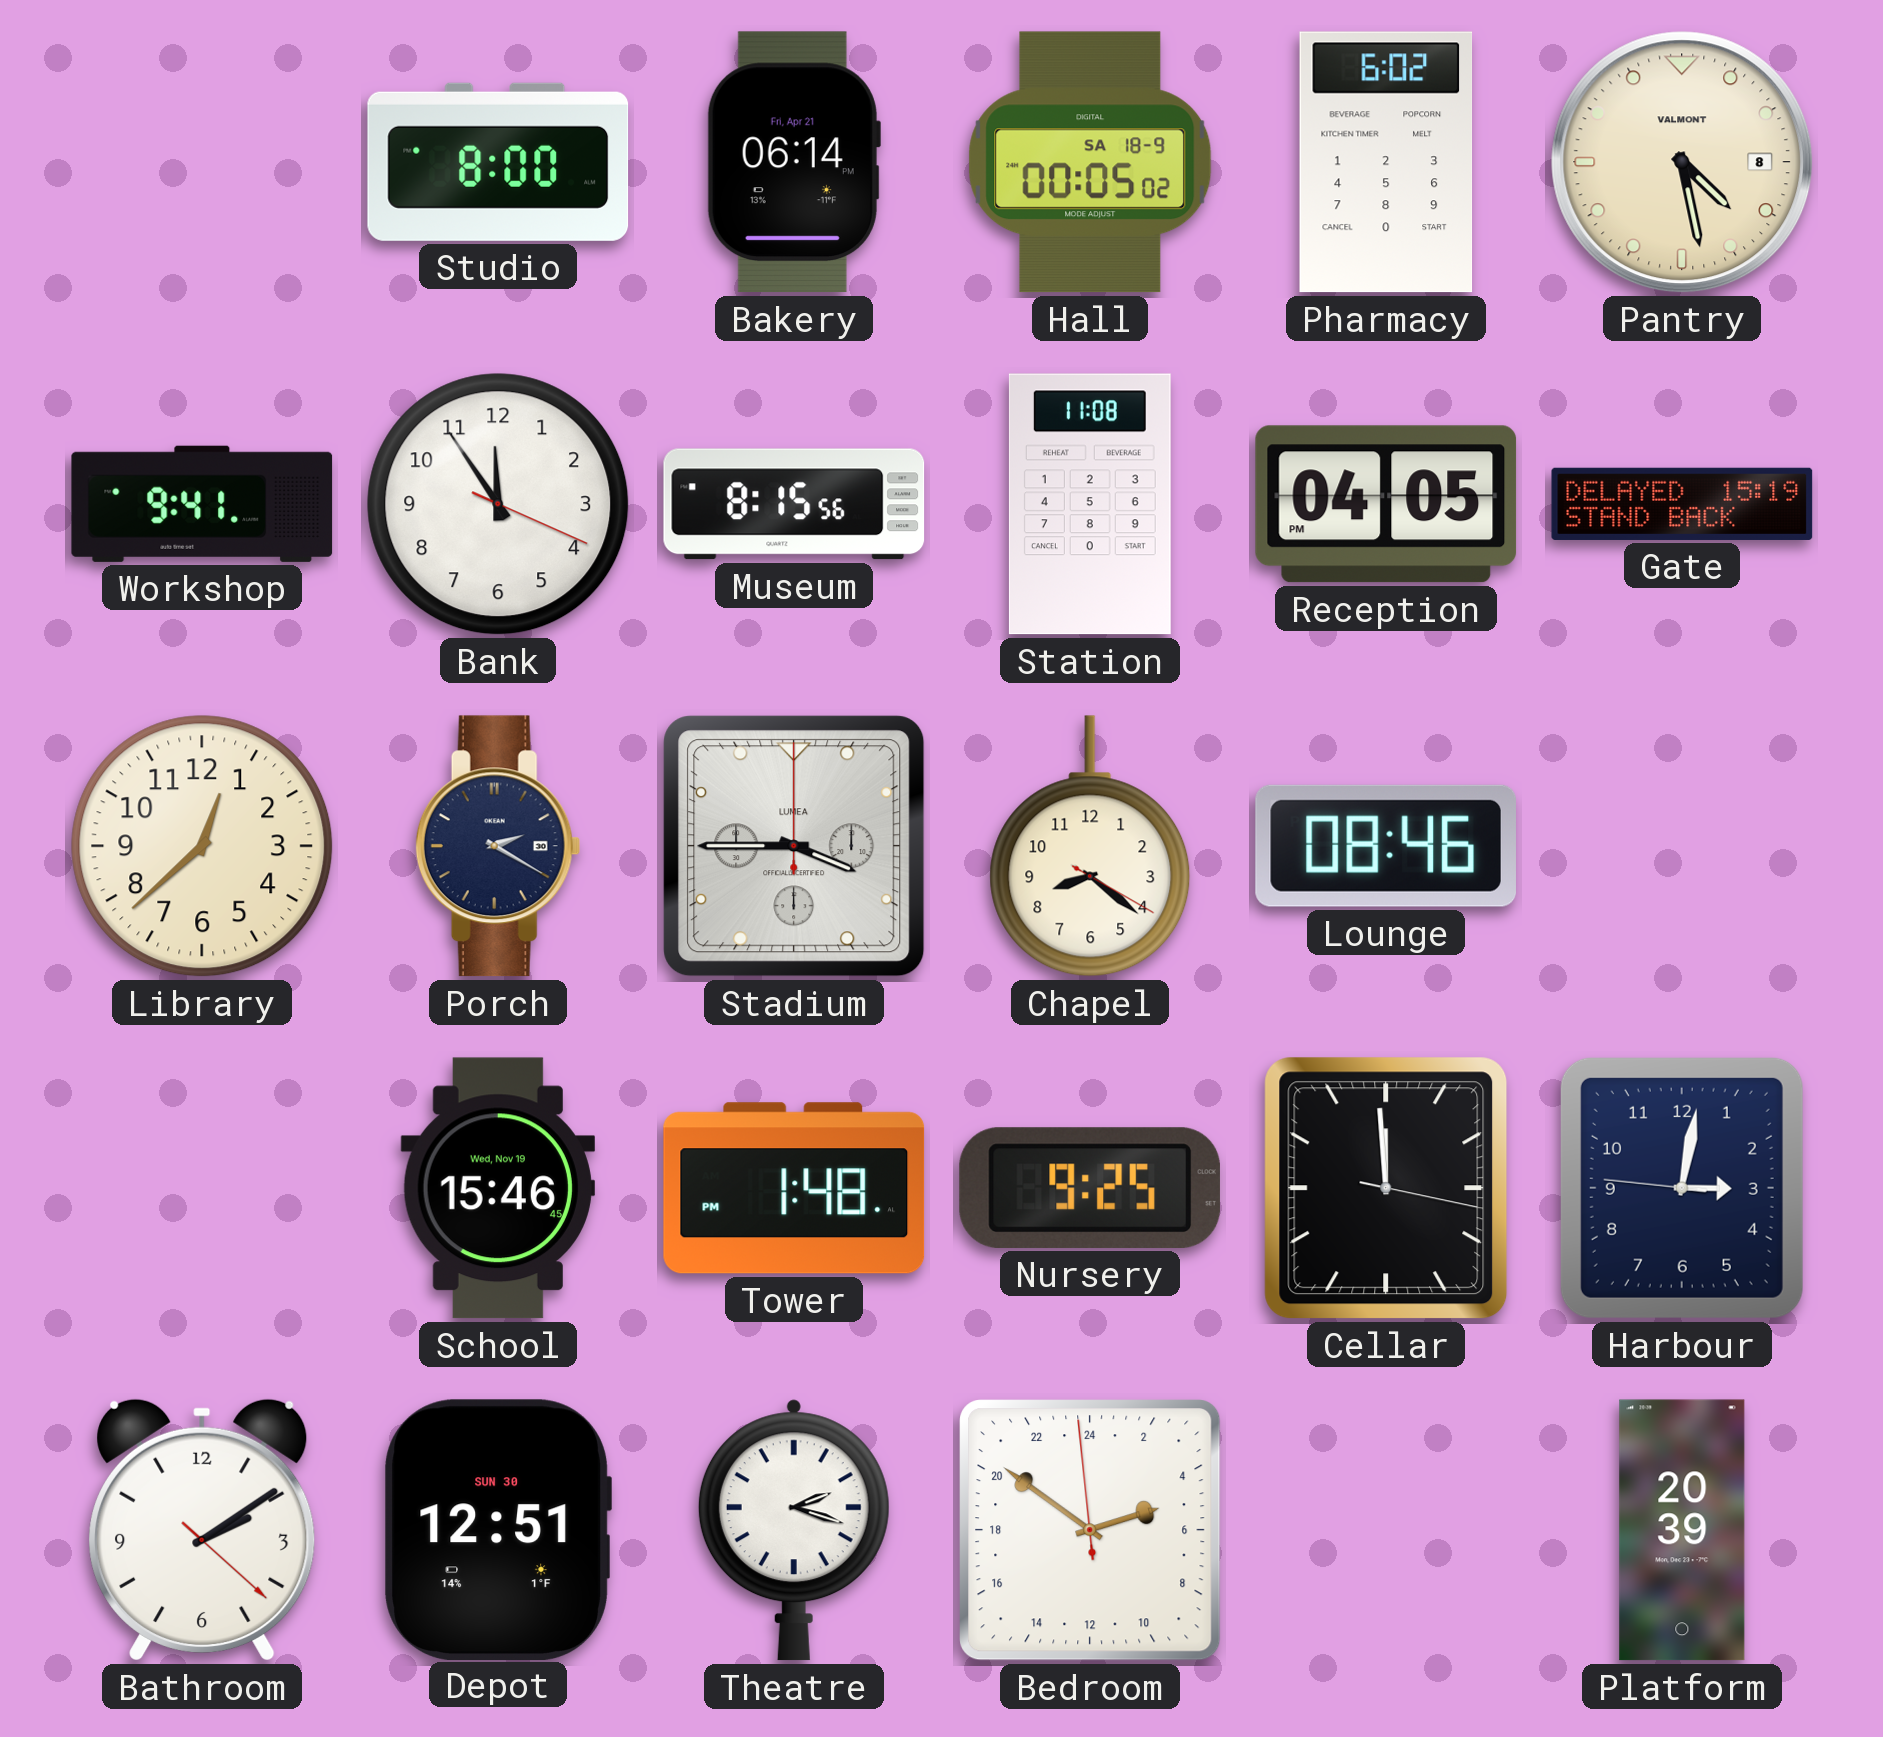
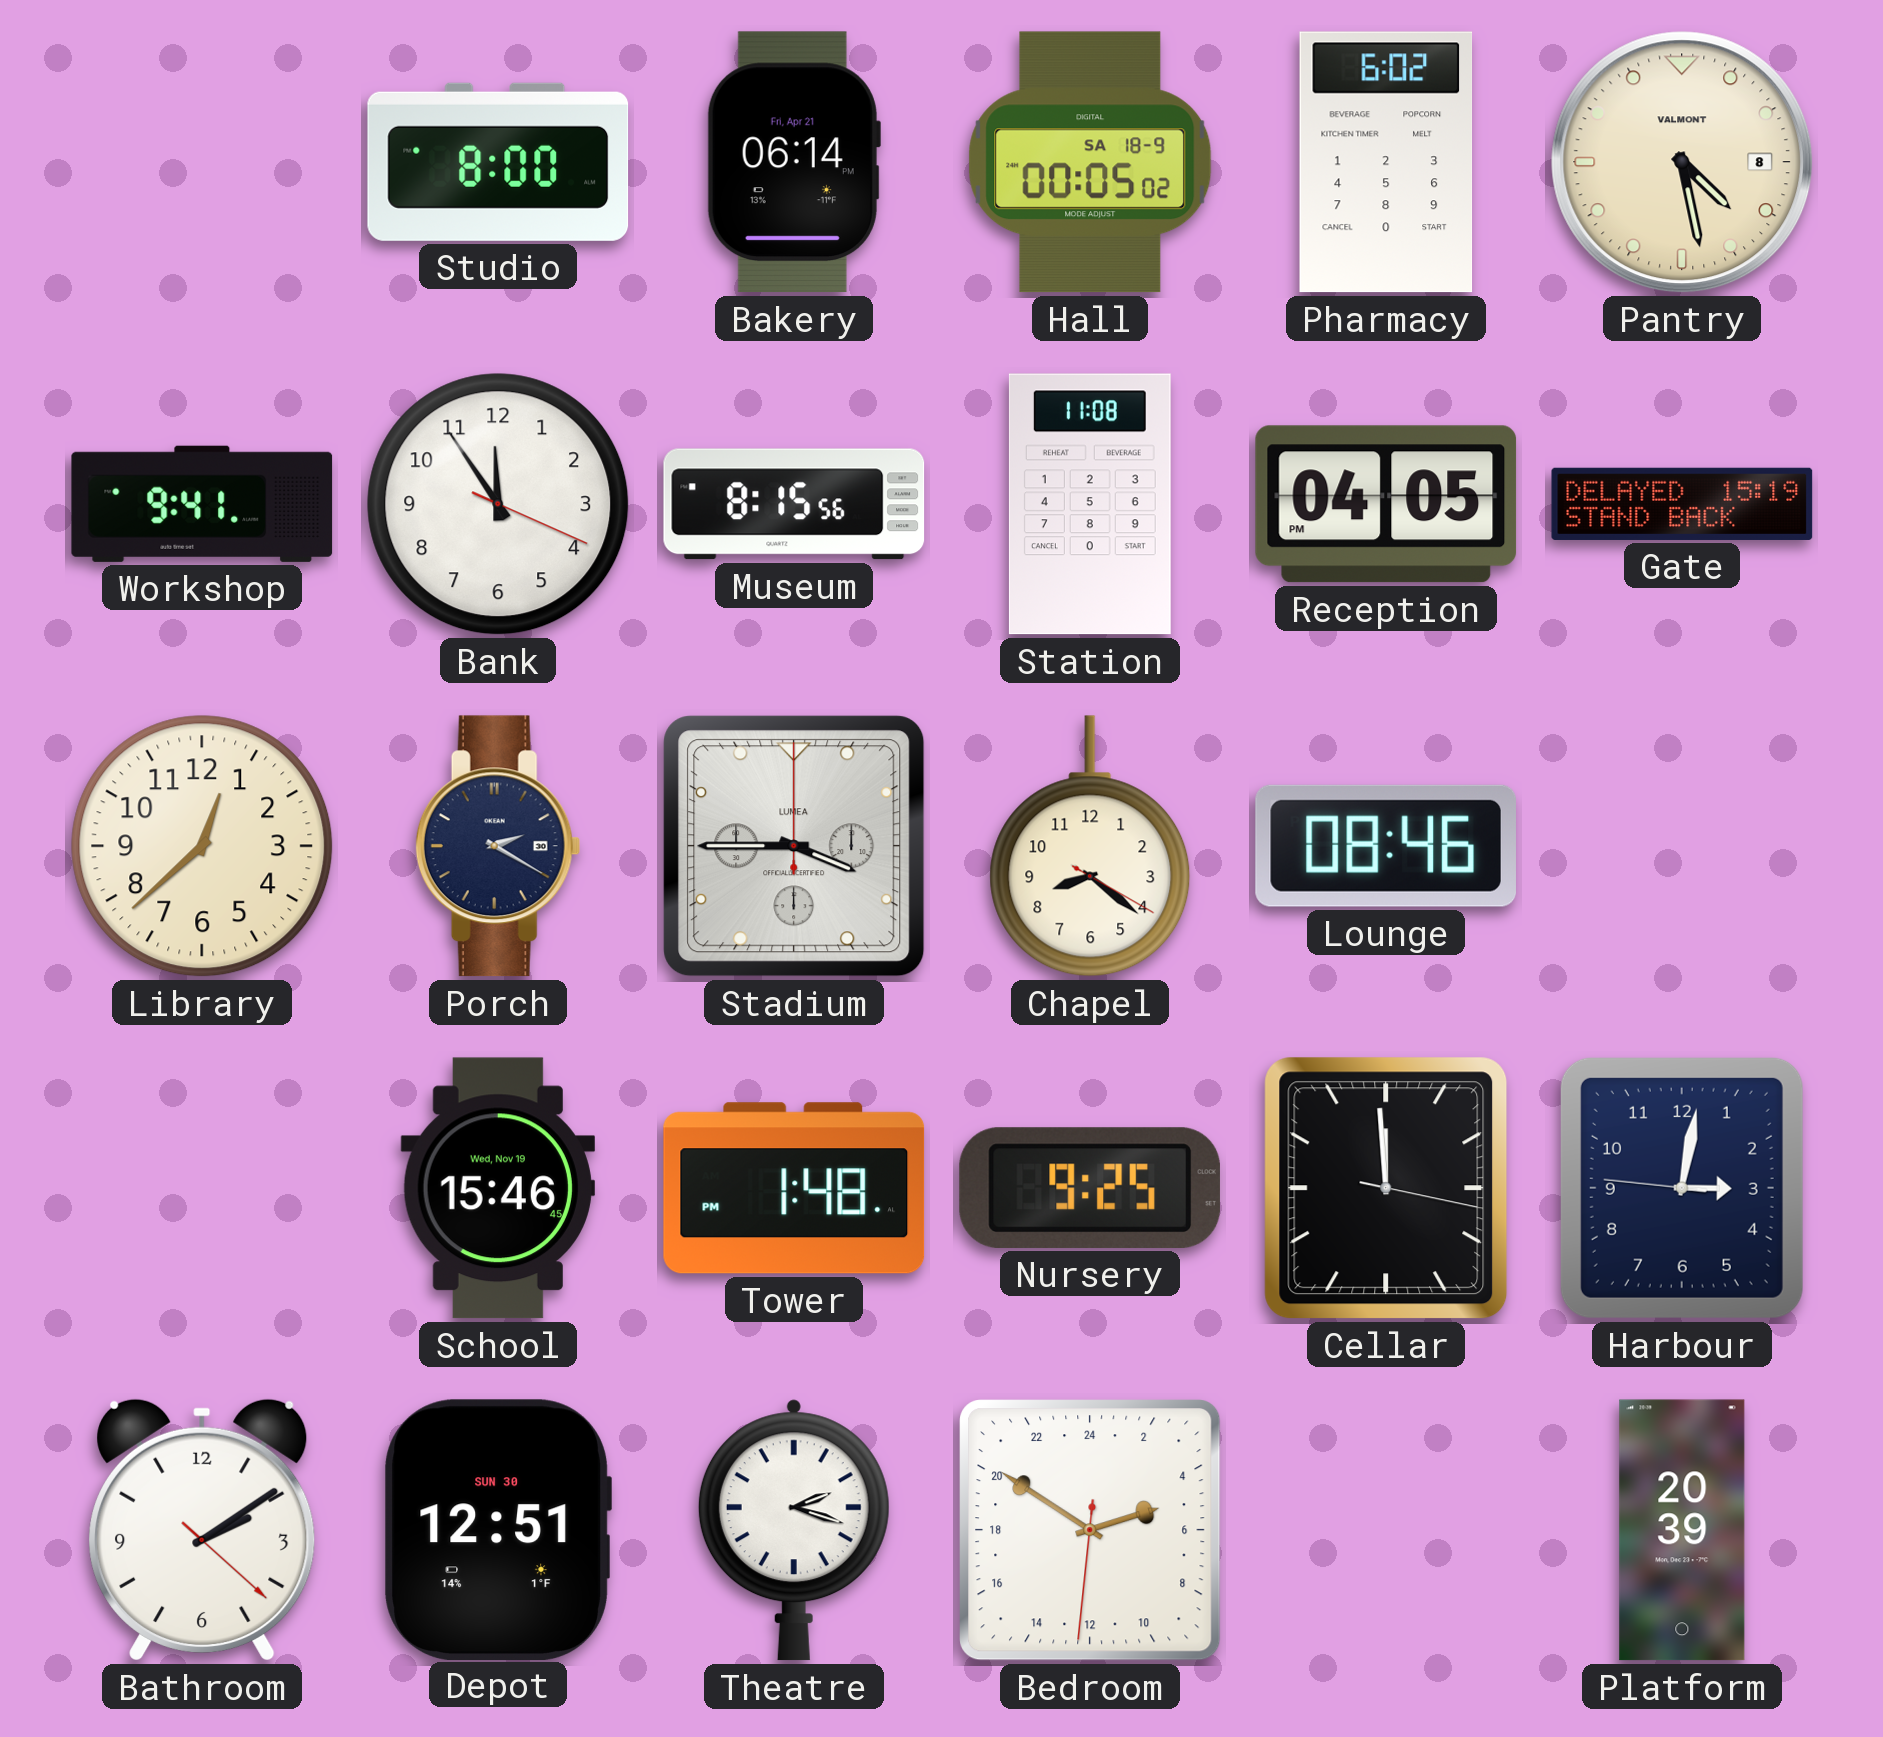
Bedroom: 4:50:59 -> 4:50:31 (1090, 1531)
